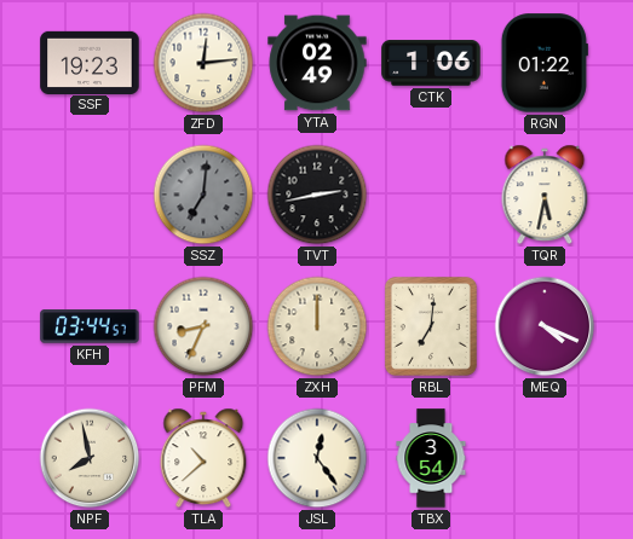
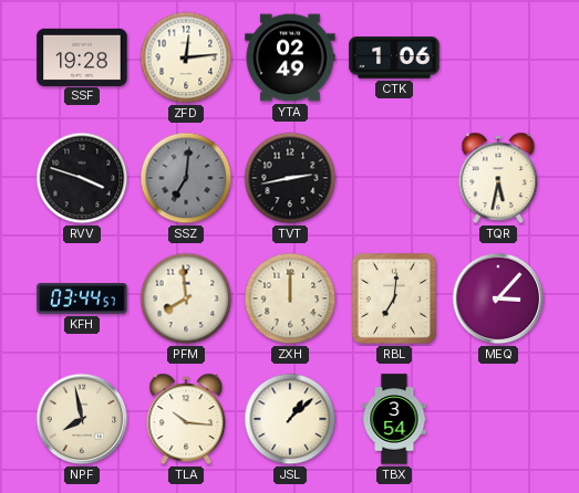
SSF: 19:23 -> 19:28 (82, 56)
RGN: 01:22 -> none (545, 63)
RVV: none -> 3:48 (82, 178)
PFM: 8:34 -> 7:59 (186, 298)
MEQ: 4:19 -> 3:07 (498, 298)
TLA: 10:38 -> 10:16 (186, 419)
JSL: 12:24 -> 1:08 (290, 419)
